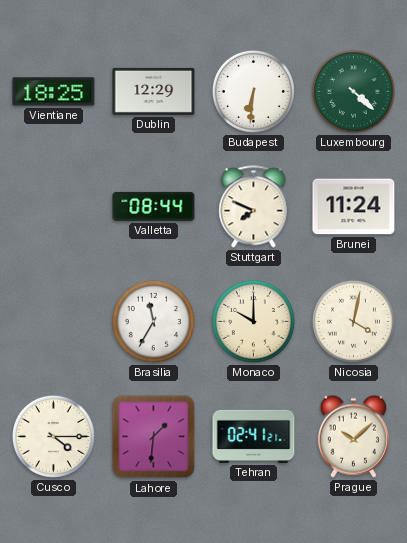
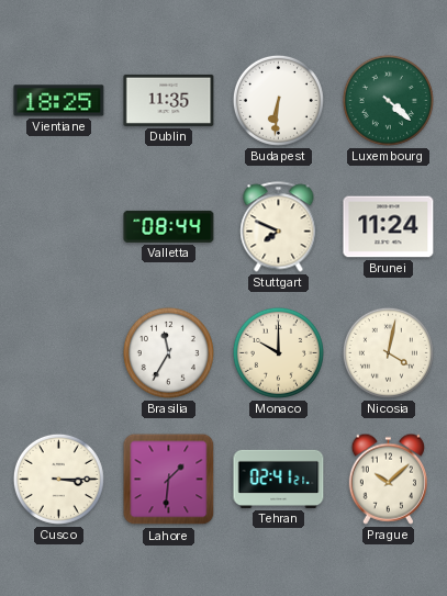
Dublin: 12:29 -> 11:35 (169, 100)
Cusco: 4:15 -> 3:15 (58, 479)
